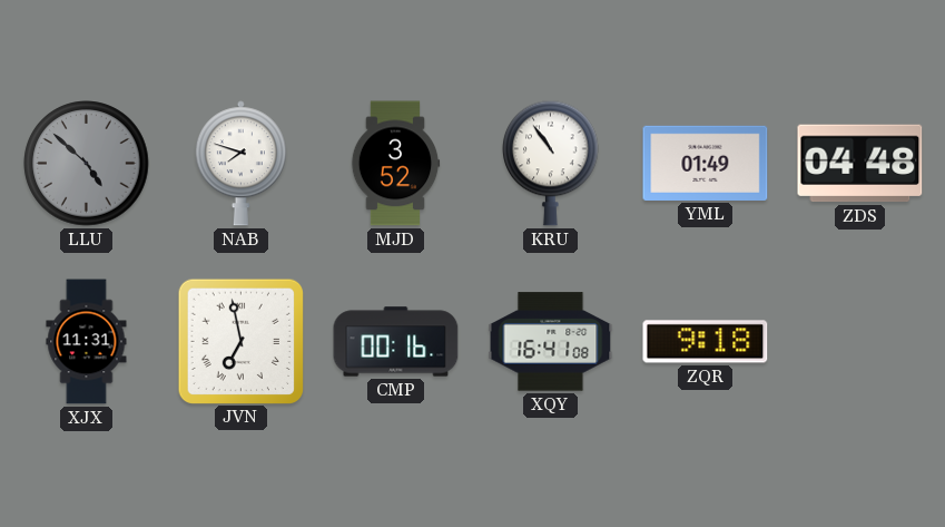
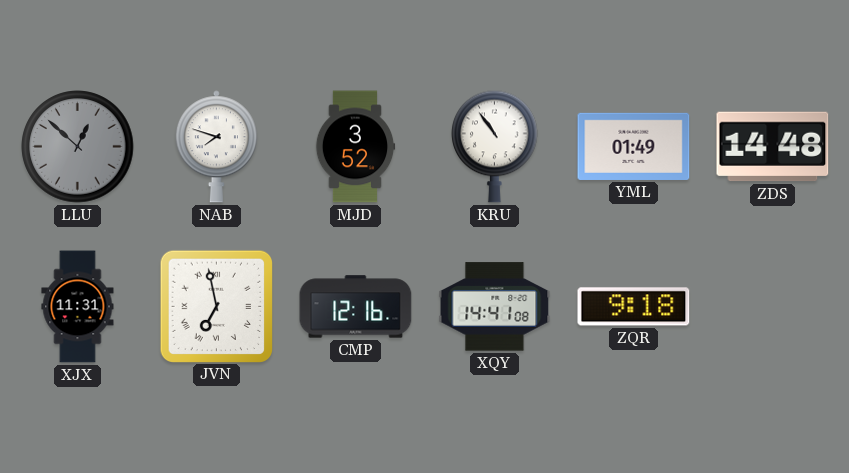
LLU: 4:52 -> 12:52 (78, 147)
ZDS: 04:48 -> 14:48 (773, 147)
CMP: 00:16 -> 12:16 (356, 307)
XQY: 16:41 -> 14:41 (495, 307)
